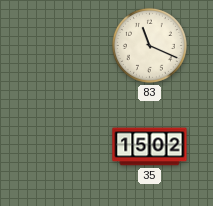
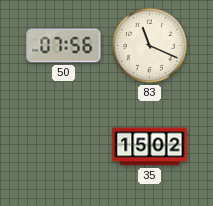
50: none -> 07:56 (64, 46)
